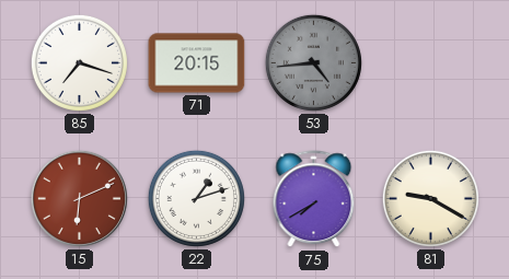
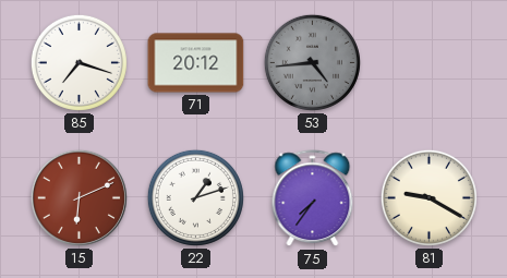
71: 20:15 -> 20:12 (196, 63)
75: 7:40 -> 7:36 (313, 198)
